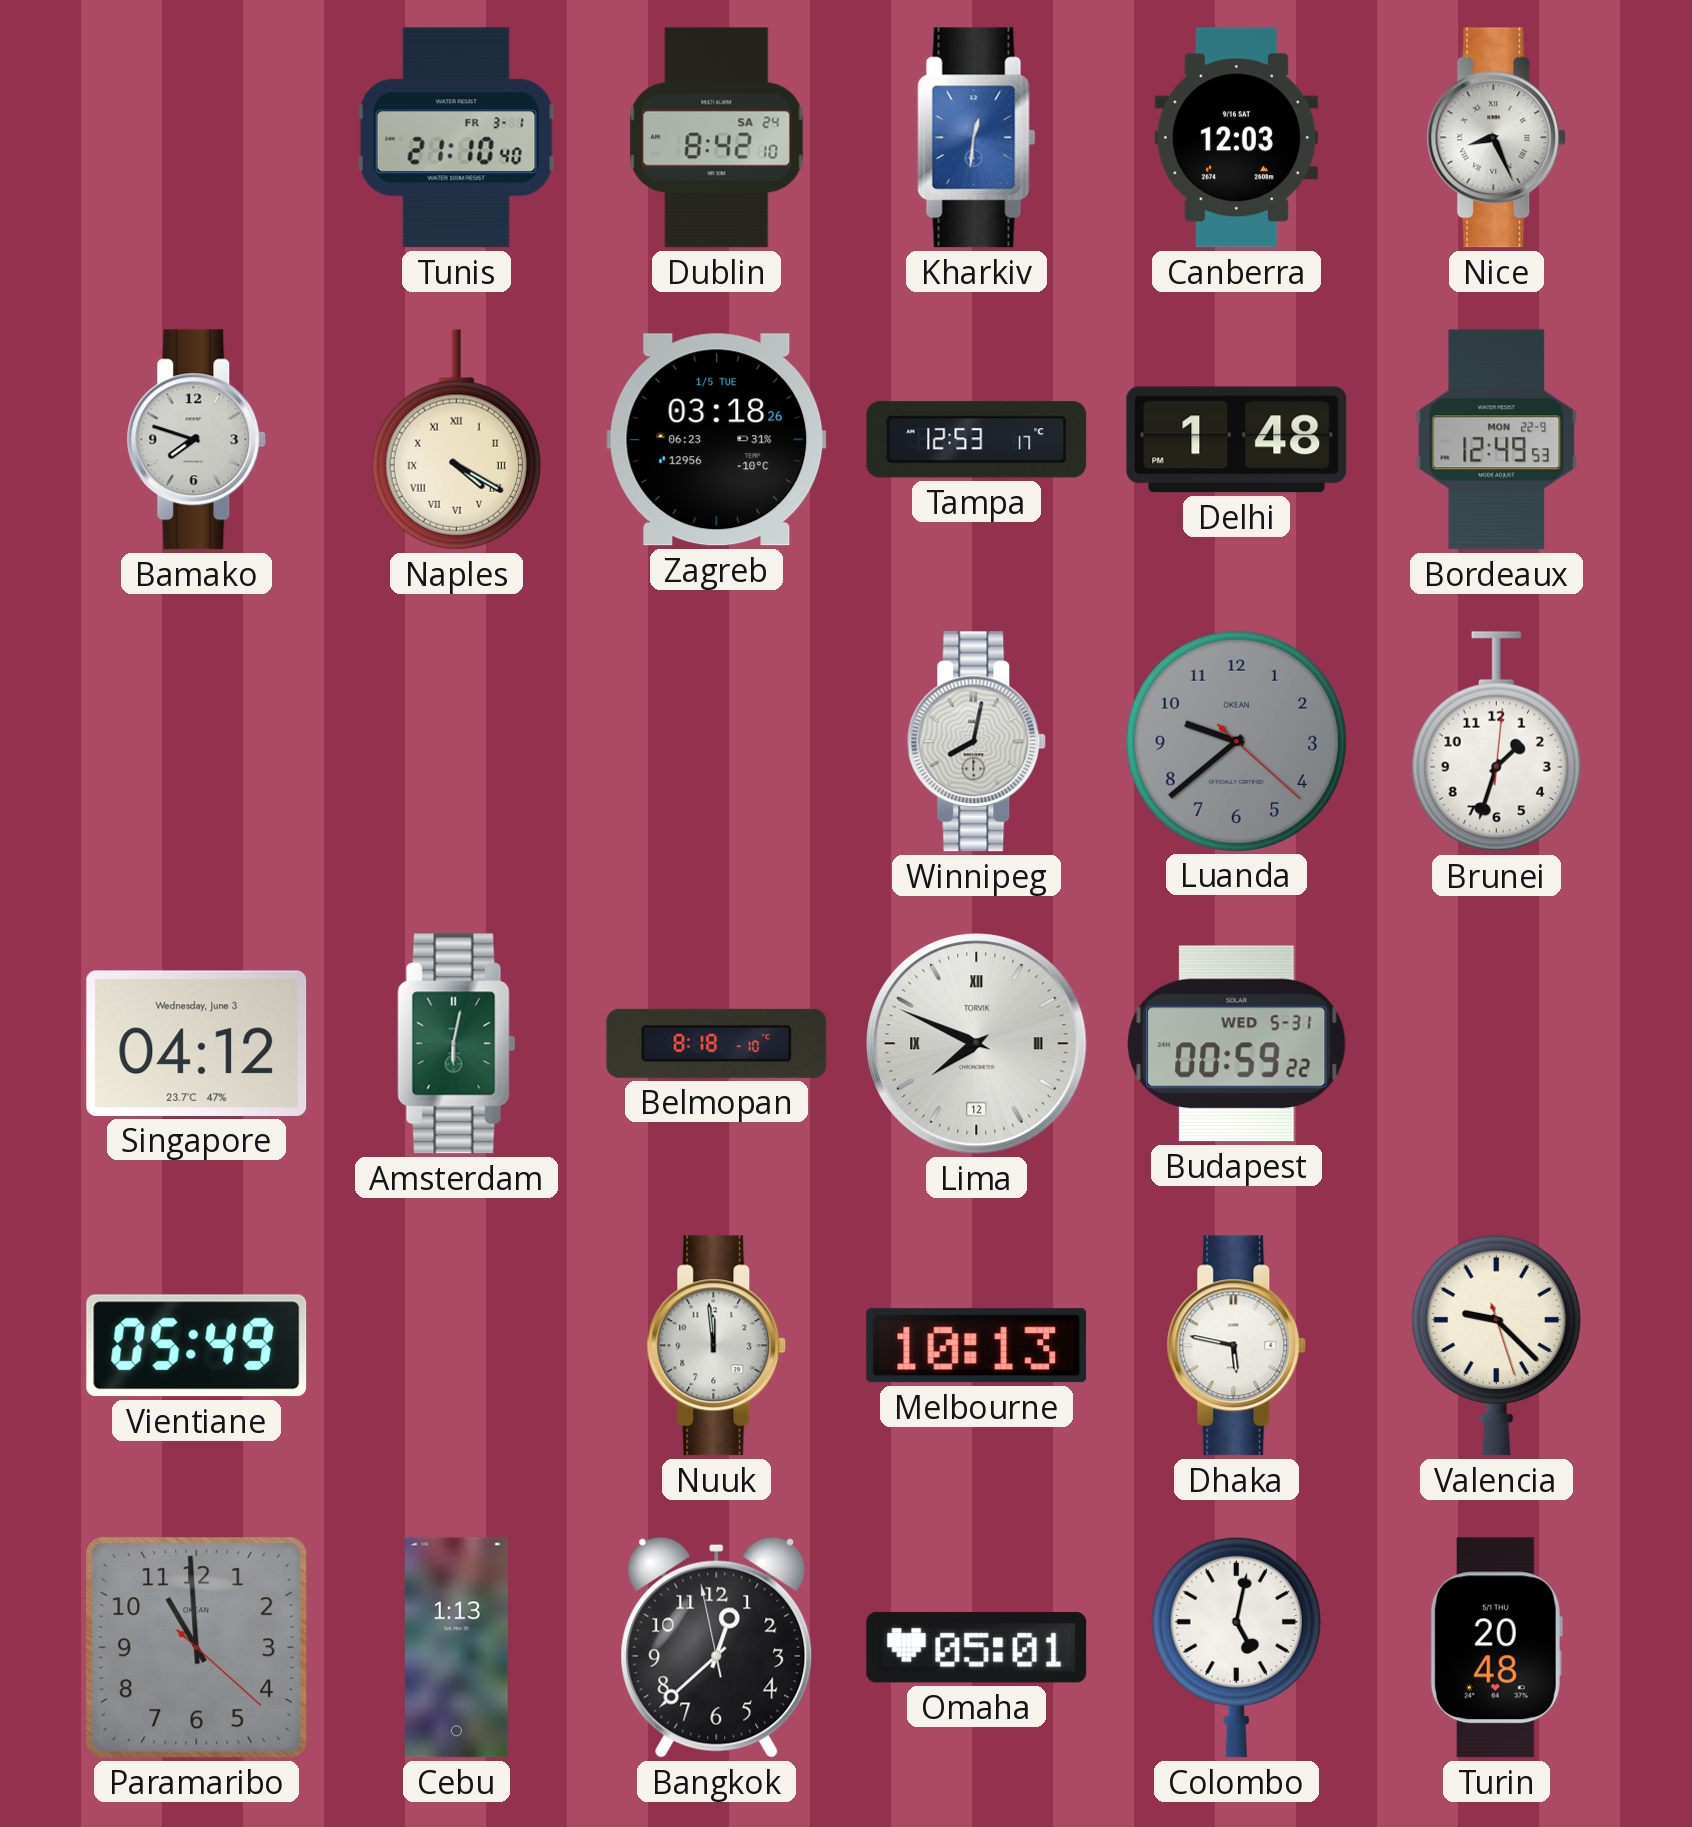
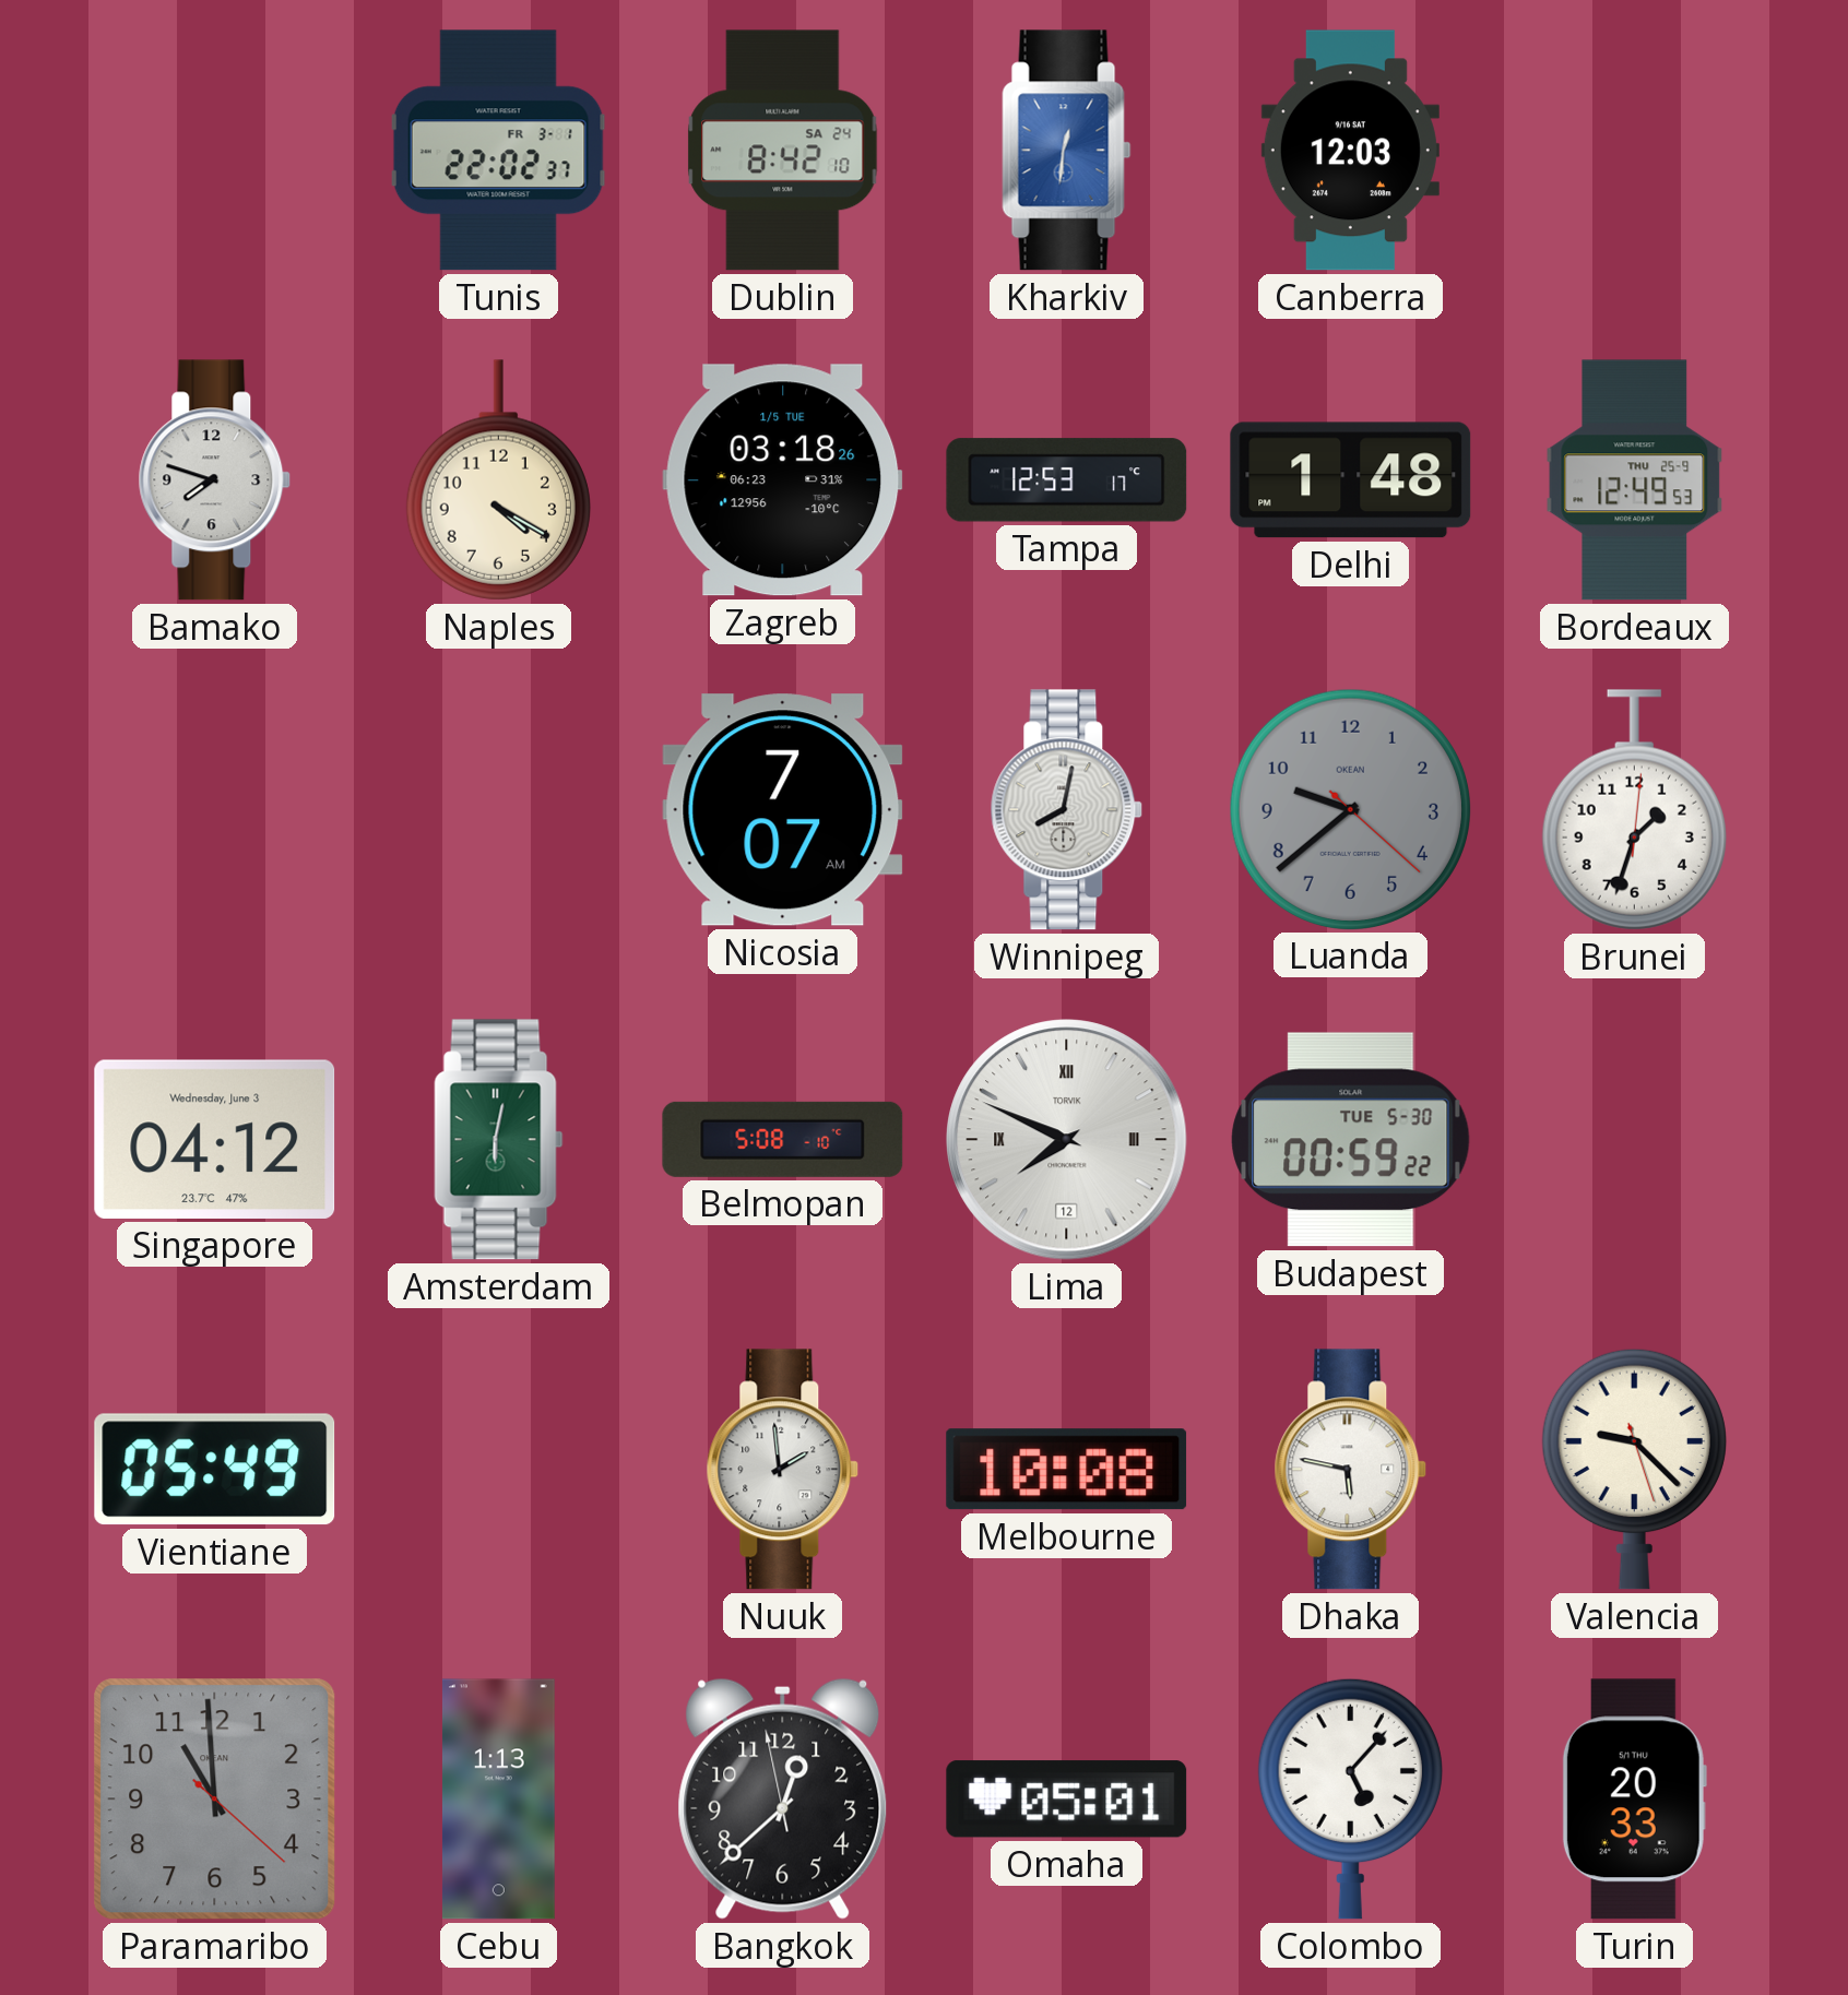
Tunis: 21:10 -> 22:02 (498, 151)
Nice: 8:26 -> none (1497, 138)
Naples numerals: Roman -> Arabic (498, 480)
Bordeaux date: MON 22-9 -> THU 25-9 (1635, 480)
Nicosia: none -> 7:07 (783, 810)
Belmopan: 8:18 -> 5:08 (783, 1139)
Budapest date: WED 5-31 -> TUE 5-30 (1351, 1140)
Nuuk: 11:59 -> 1:59 (783, 1470)
Melbourne: 10:13 -> 10:08 (1067, 1470)
Colombo: 5:02 -> 5:07 (1350, 1798)
Turin: 20:48 -> 20:33 (1634, 1800)
